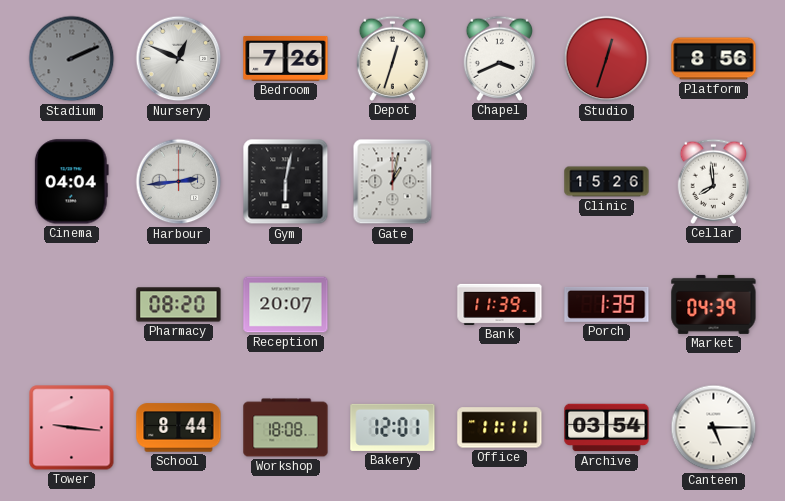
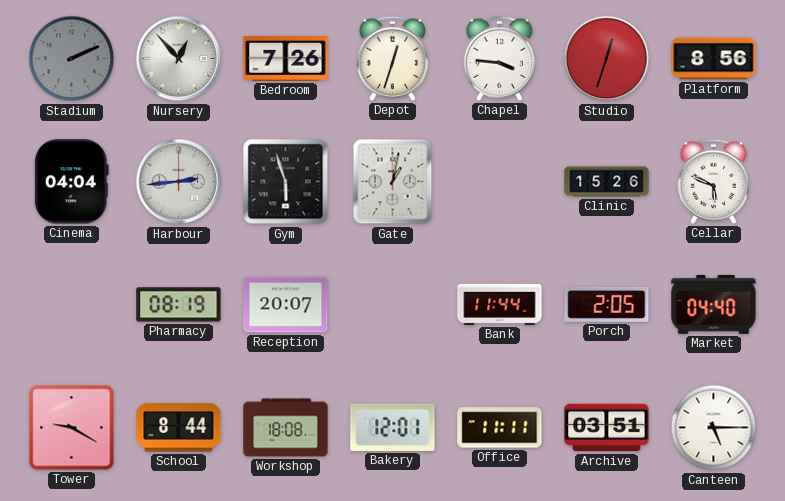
Nursery: 12:49 -> 12:53 (179, 59)
Chapel: 3:41 -> 3:46 (500, 58)
Gym: 6:02 -> 5:57 (286, 182)
Cellar: 7:59 -> 5:49 (714, 181)
Pharmacy: 08:20 -> 08:19 (179, 305)
Bank: 11:39 -> 11:44 (500, 304)
Porch: 1:39 -> 2:05 (607, 304)
Market: 04:39 -> 04:40 (714, 304)
Tower: 9:16 -> 9:20 (72, 428)
Archive: 03:54 -> 03:51 (607, 428)
